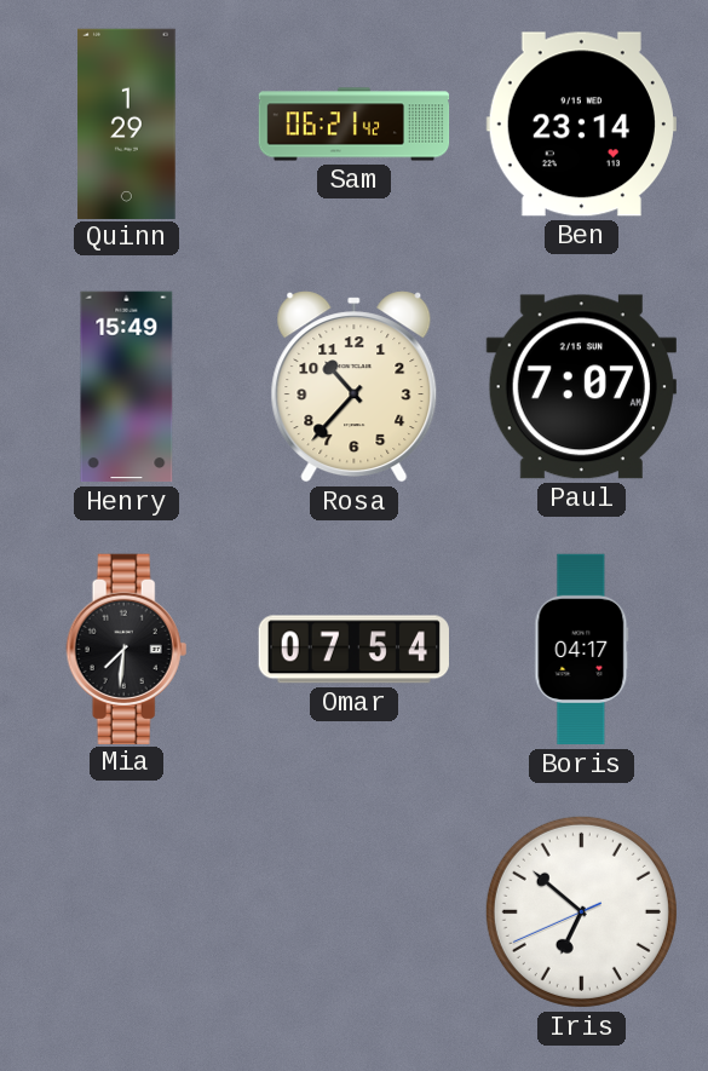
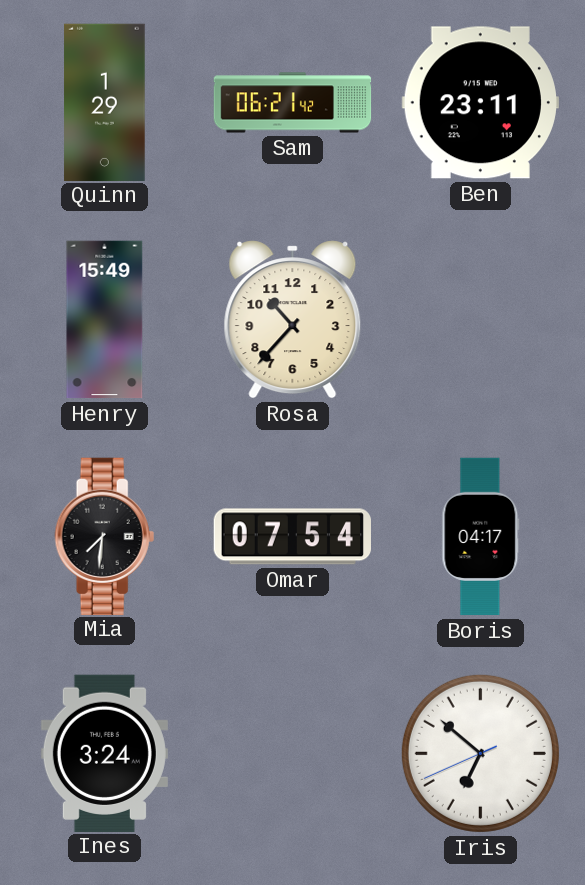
Ben: 23:14 -> 23:11 (480, 103)
Paul: 7:07 -> none (581, 387)
Ines: none -> 3:24 (104, 753)
